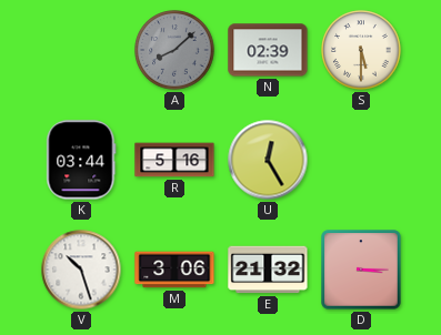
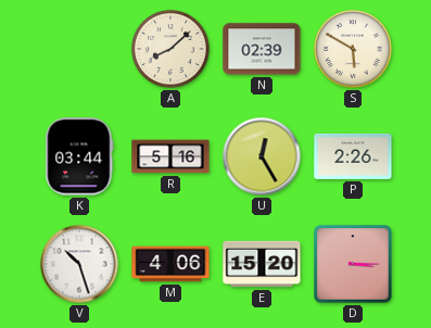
A dial: grey -> cream (170, 49)
S: 5:30 -> 5:50 (353, 49)
P: none -> 2:26 (353, 156)
M: 3:06 -> 4:06 (170, 264)
E: 21:32 -> 15:20 (262, 264)
